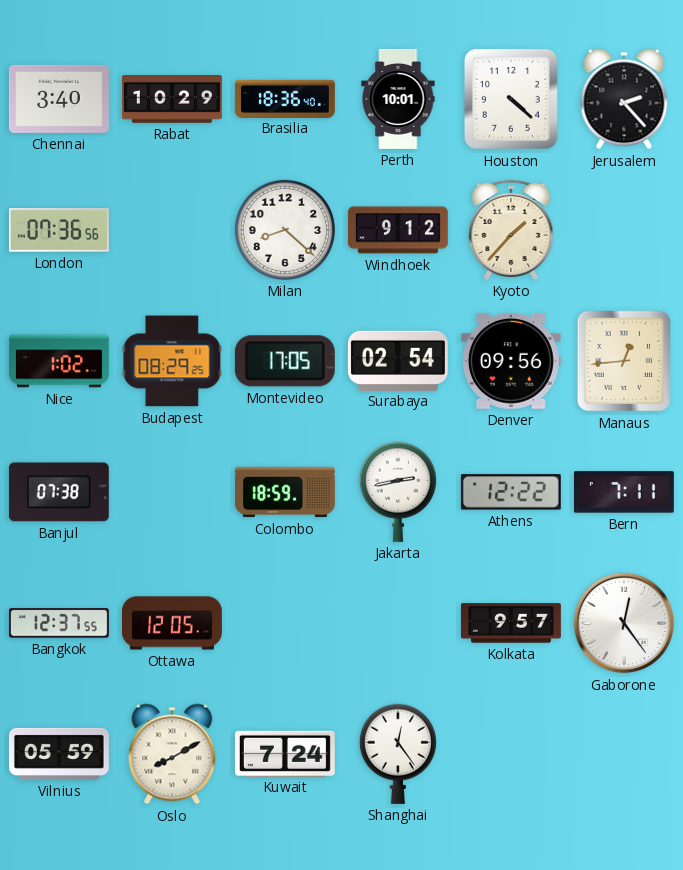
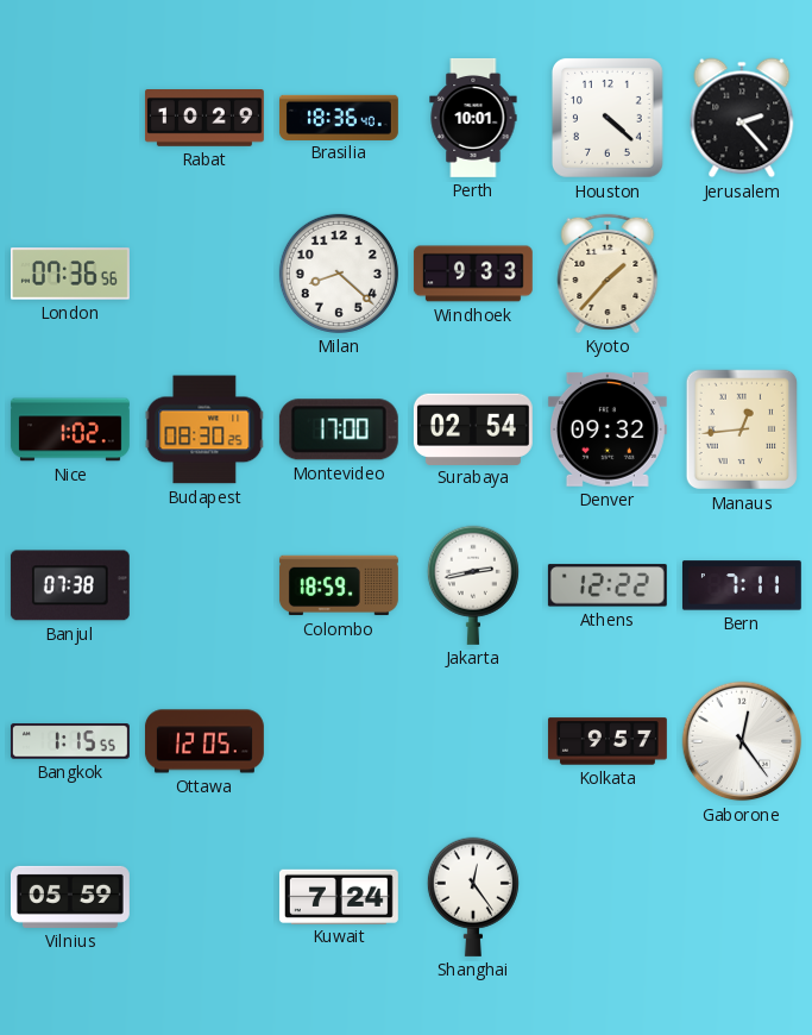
Chennai: 3:40 -> none (59, 99)
Windhoek: 9:12 -> 9:33 (473, 274)
Budapest: 08:29 -> 08:30 (204, 429)
Montevideo: 17:05 -> 17:00 (339, 429)
Denver: 09:56 -> 09:32 (608, 429)
Bangkok: 12:37 -> 1:15 (70, 741)
Oslo: 8:10 -> none (172, 754)
